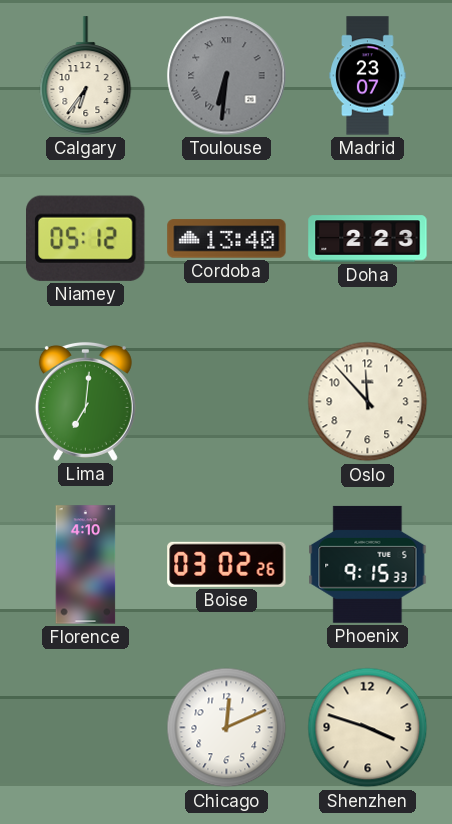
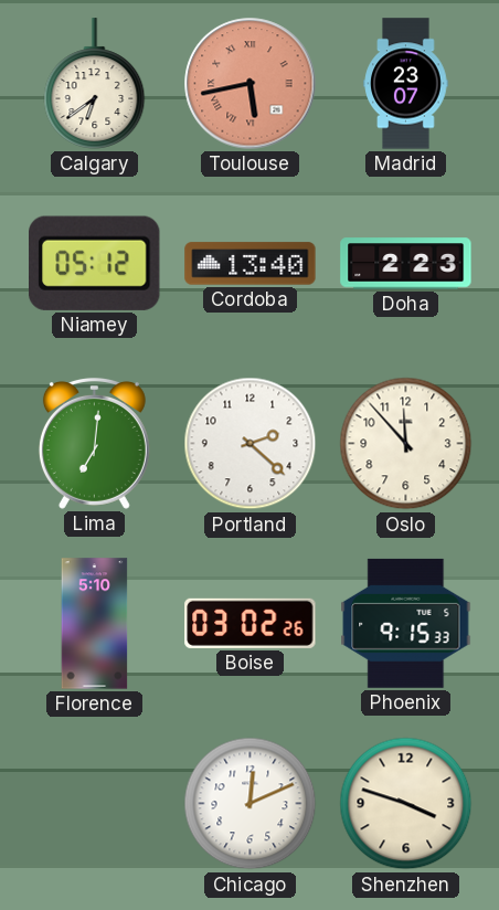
Calgary: 6:36 -> 6:39 (95, 84)
Toulouse: 6:31 -> 5:43 (251, 84)
Toulouse dial: grey -> salmon (251, 84)
Portland: none -> 2:22 (251, 444)
Florence: 4:10 -> 5:10 (95, 624)
